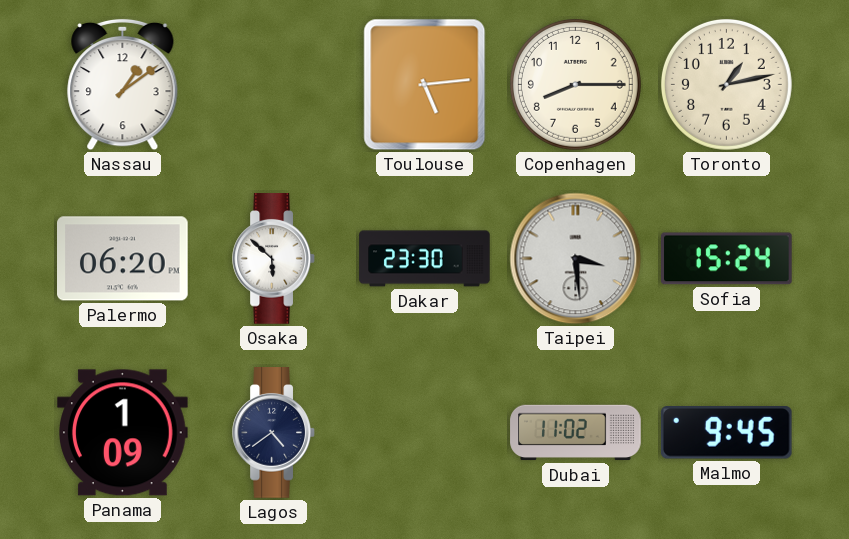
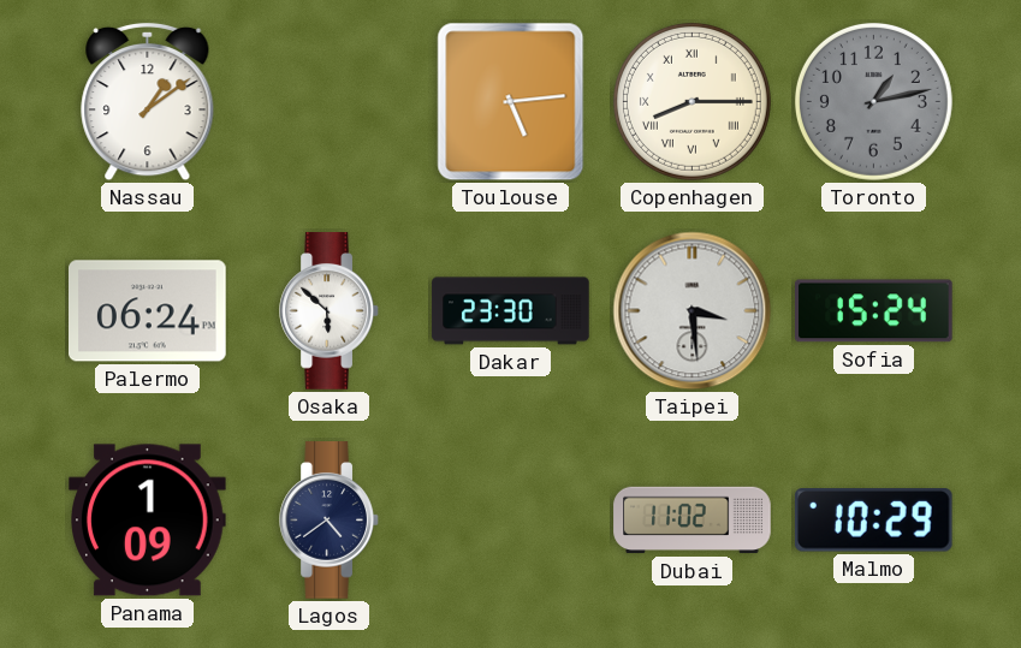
Copenhagen numerals: Arabic -> Roman (691, 101)
Toronto dial: cream -> grey (873, 101)
Palermo: 06:20 -> 06:24 (148, 311)
Malmo: 9:45 -> 10:29 (873, 521)
